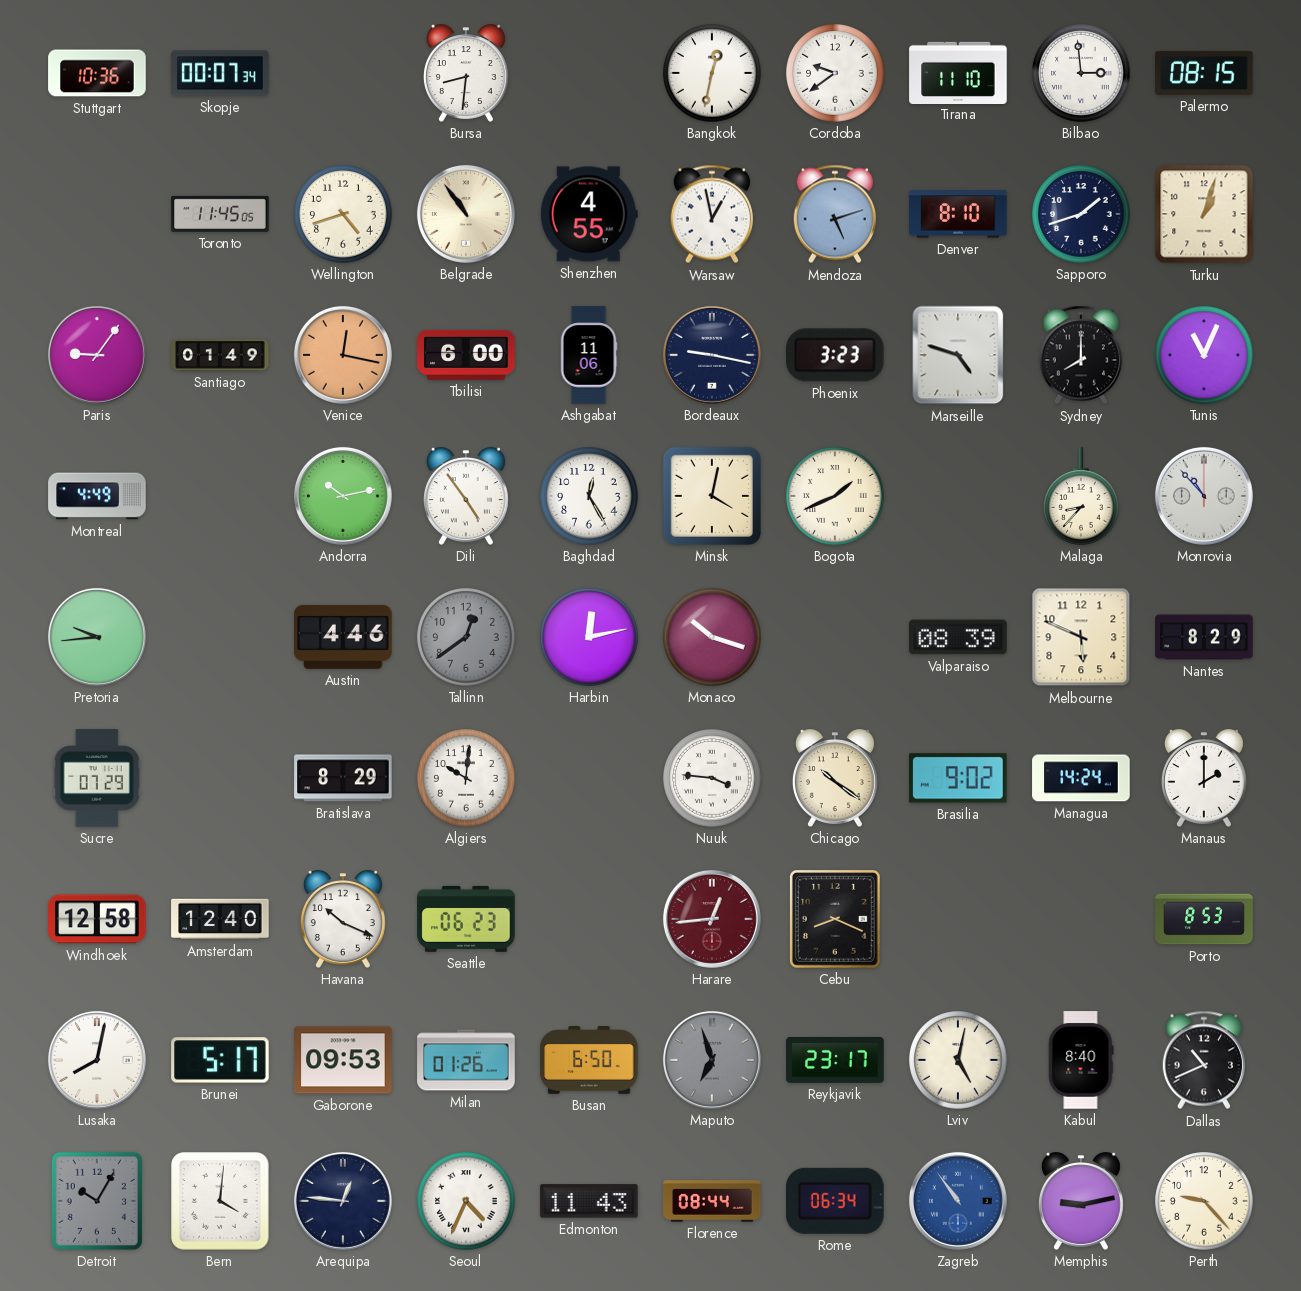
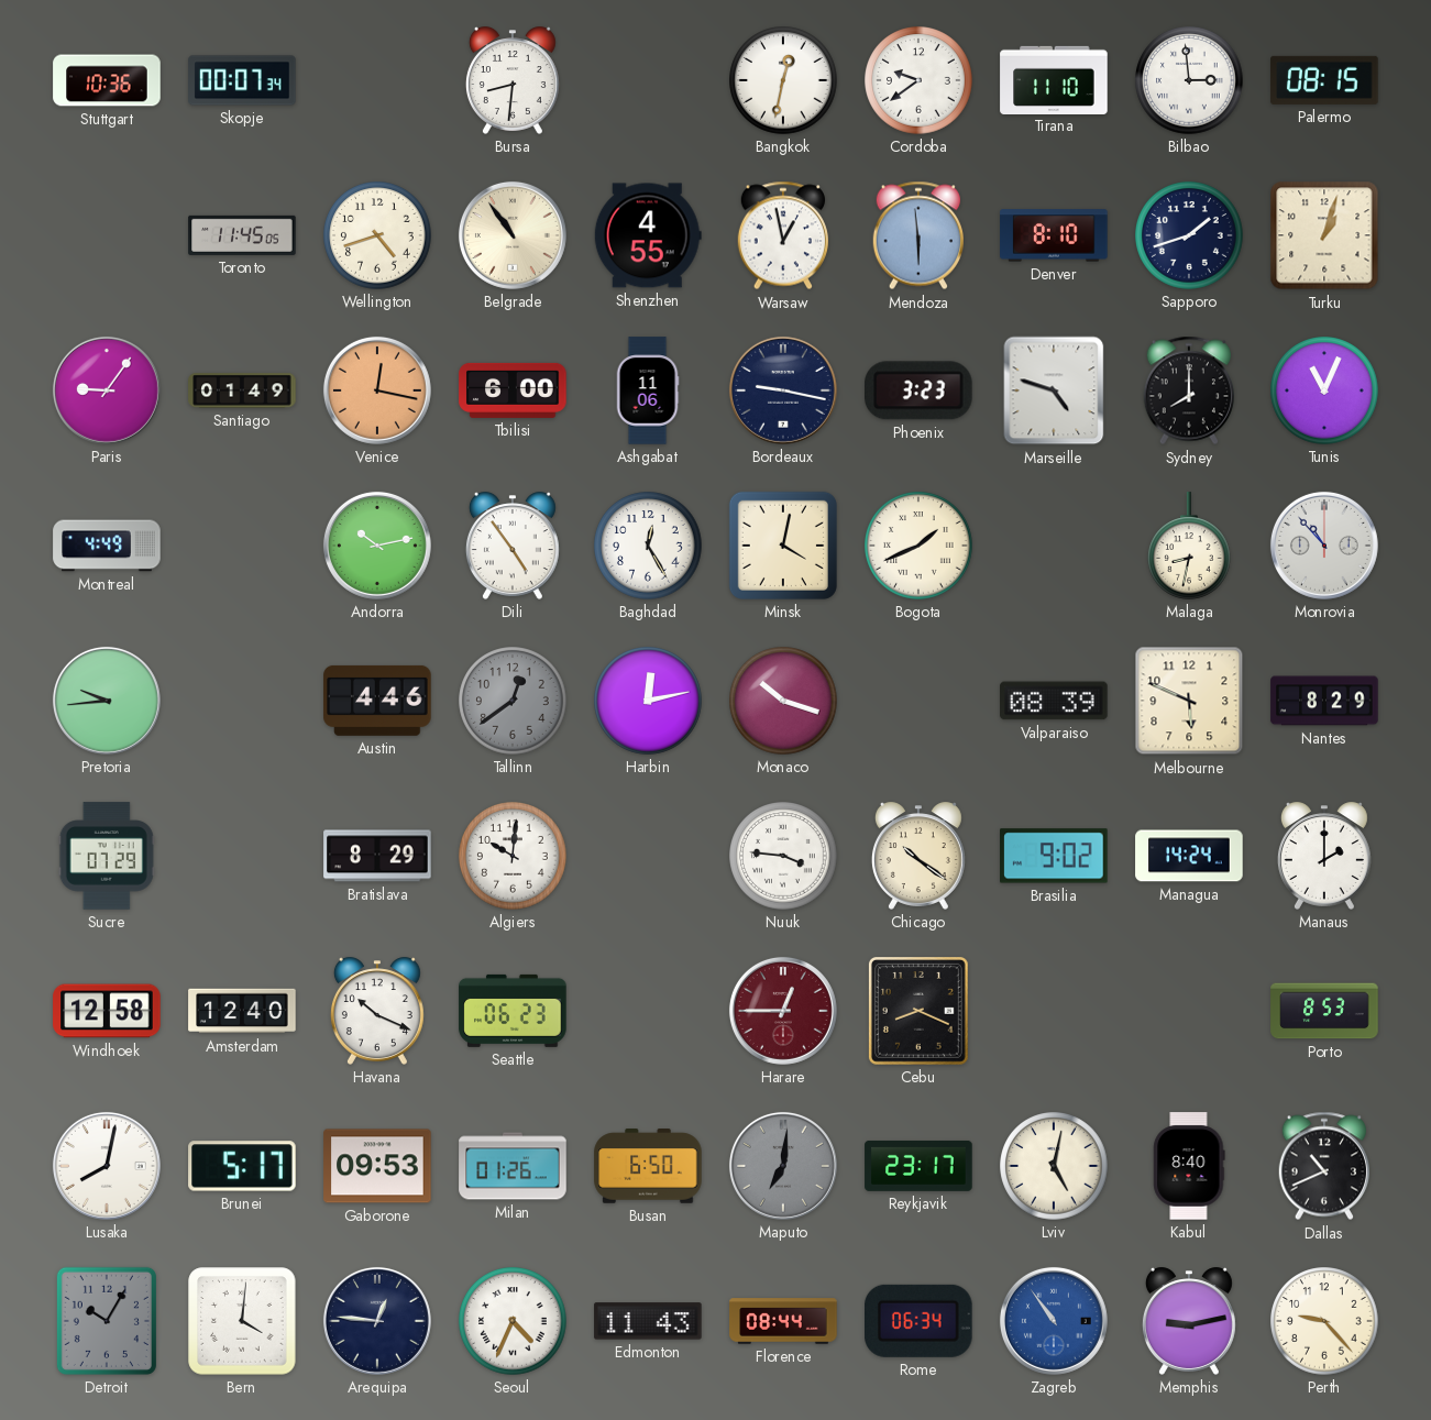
Mendoza: 5:12 -> 5:59 (917, 235)
Malaga: 8:37 -> 8:32 (1190, 546)
Harare: 12:44 -> 12:45 (783, 1011)
Maputo: 6:57 -> 7:01 (783, 1166)
